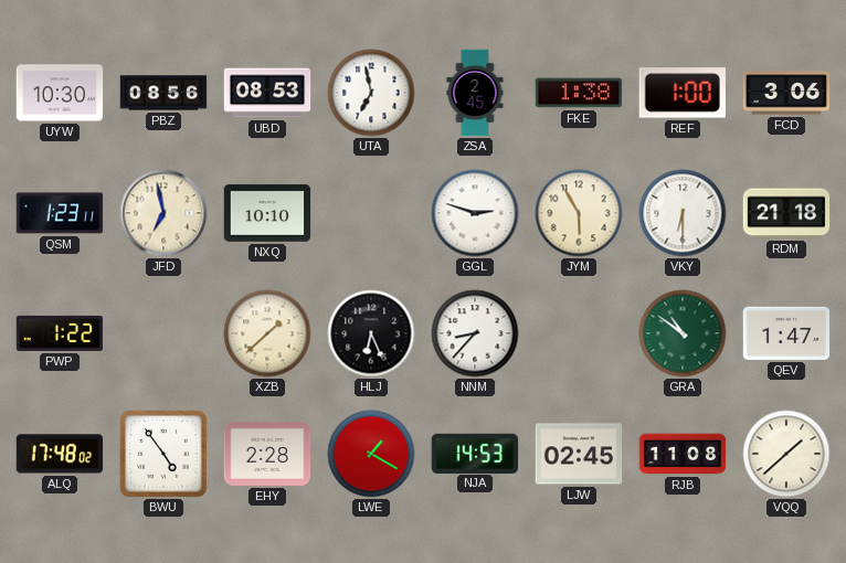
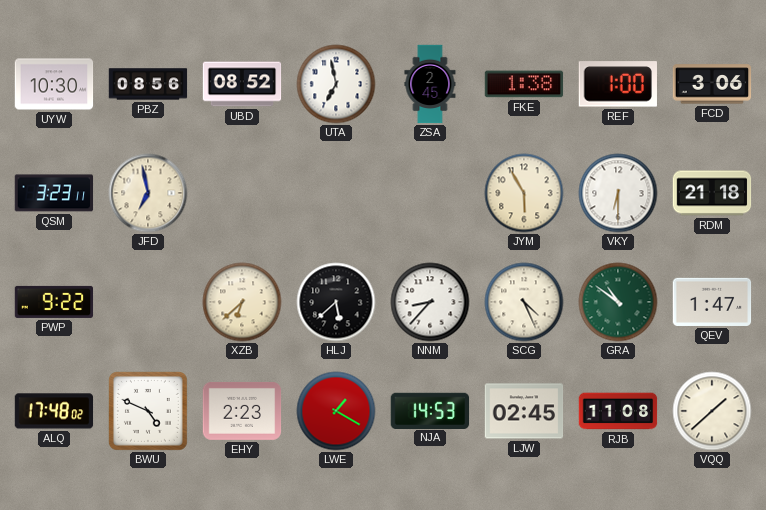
UBD: 08:53 -> 08:52 (242, 84)
QSM: 1:23 -> 3:23 (54, 193)
NXQ: 10:10 -> none (267, 213)
GGL: 2:48 -> none (475, 213)
PWP: 1:22 -> 9:22 (54, 302)
XZB: 1:38 -> 6:38 (242, 302)
HLJ: 6:26 -> 5:38 (336, 302)
SCG: none -> 4:26 (524, 302)
BWU: 4:54 -> 4:49 (148, 411)
EHY: 2:28 -> 2:23 (242, 411)
